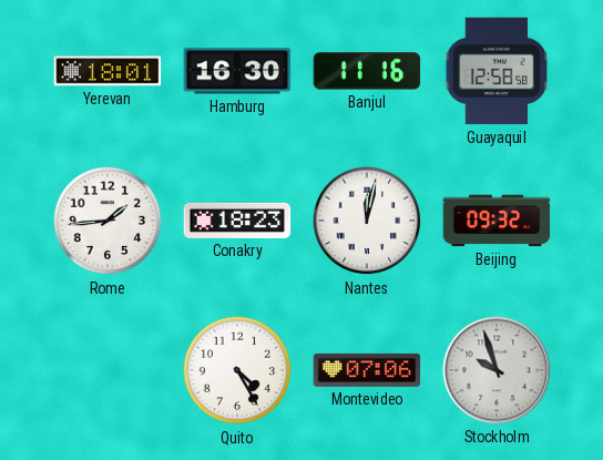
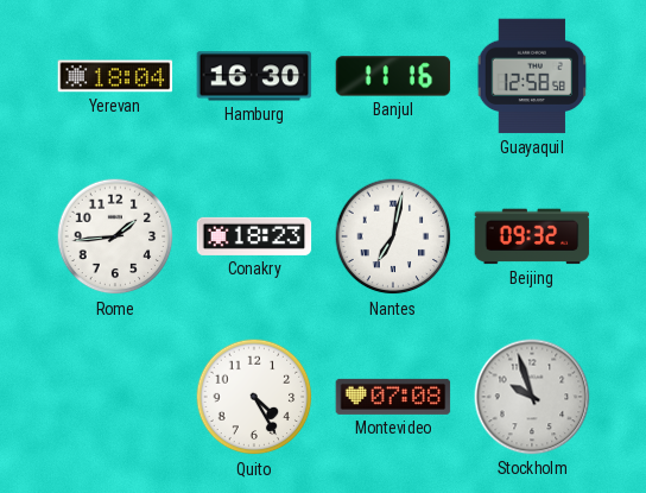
Yerevan: 18:01 -> 18:04 (115, 76)
Nantes: 12:02 -> 7:02 (393, 236)
Montevideo: 07:06 -> 07:08 (393, 397)
